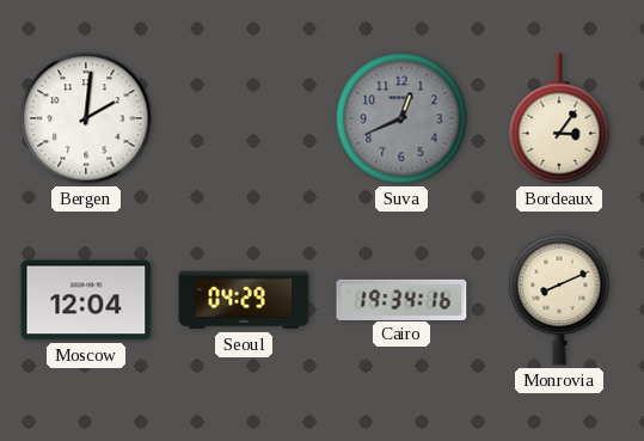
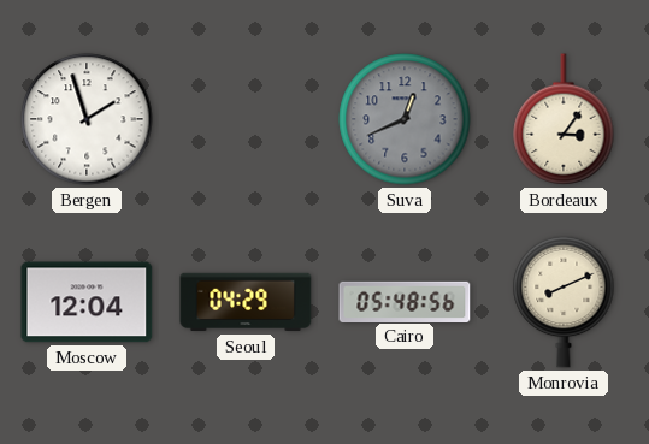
Bergen: 2:01 -> 1:57 (87, 119)
Cairo: 19:34 -> 05:48 (405, 301)
